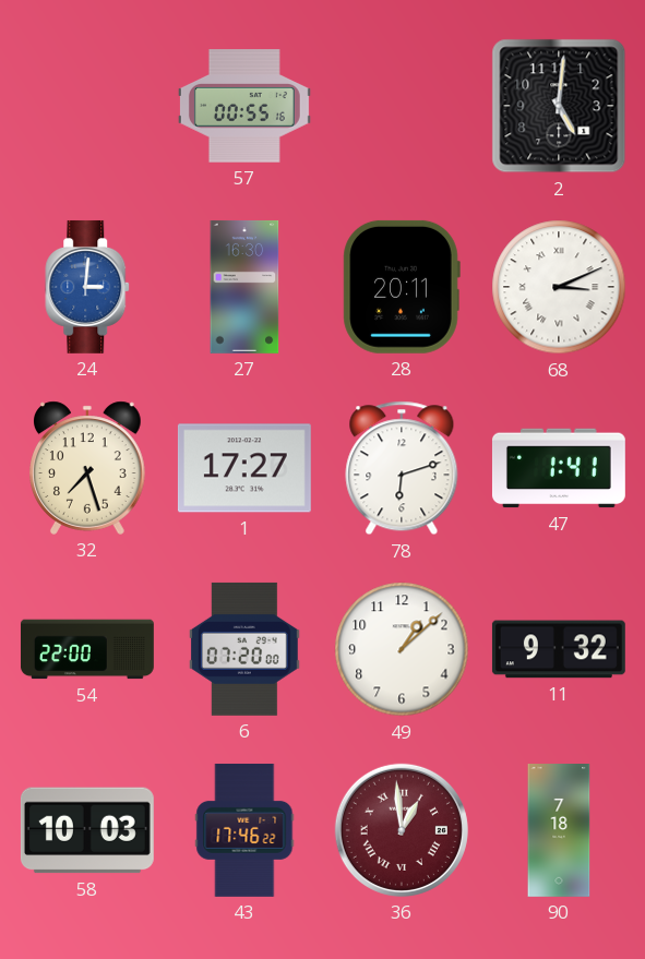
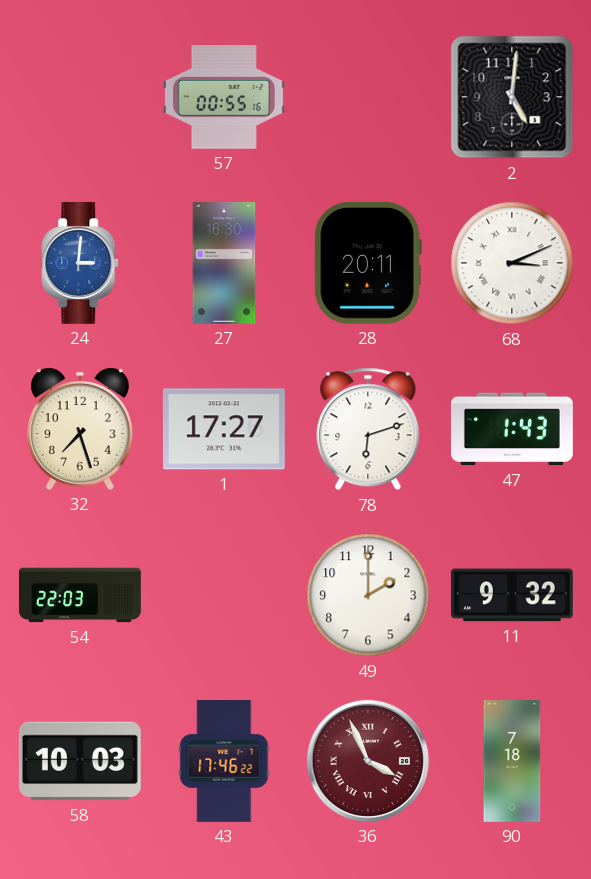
47: 1:41 -> 1:43 (512, 429)
54: 22:00 -> 22:03 (80, 595)
6: 07:20 -> none (244, 649)
49: 1:08 -> 2:00 (368, 595)
36: 12:59 -> 3:56 (368, 761)
